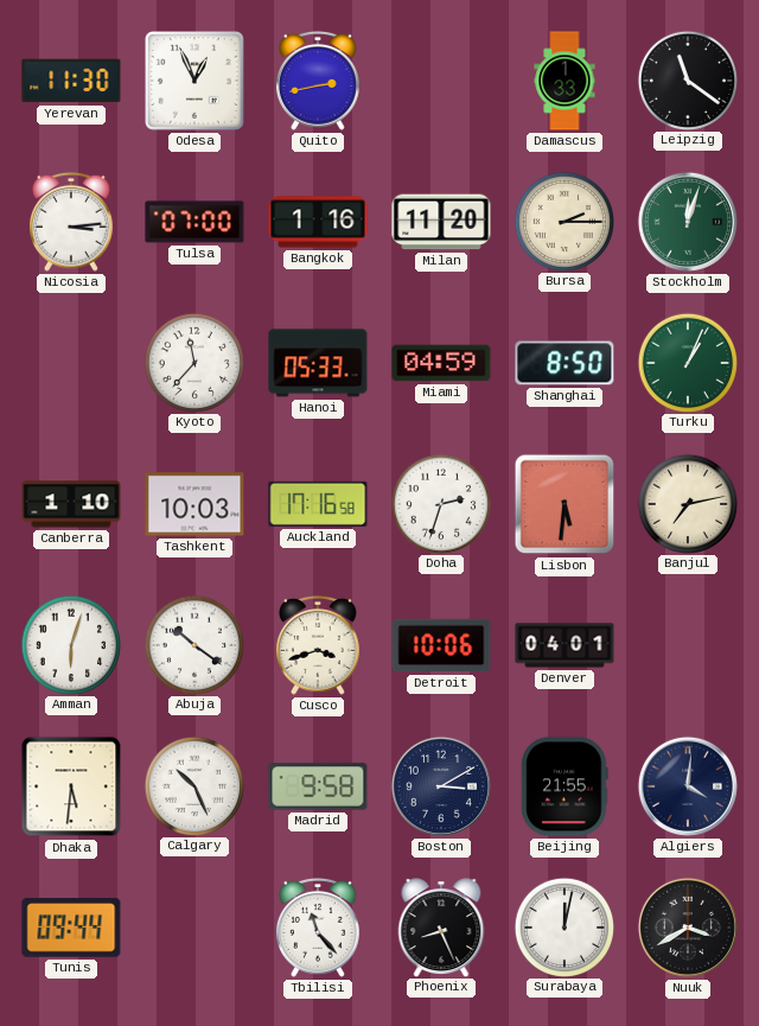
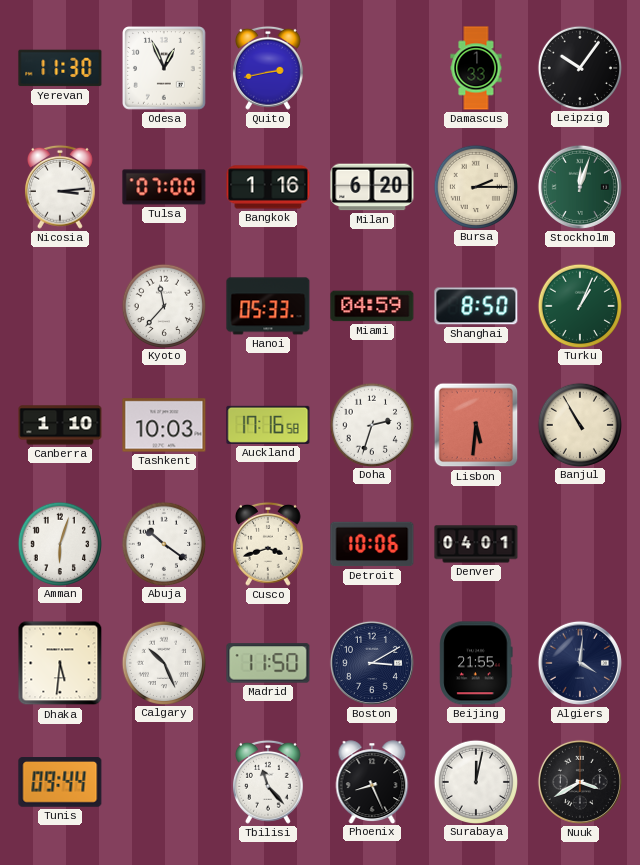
Leipzig: 11:21 -> 10:06 (579, 67)
Milan: 11:20 -> 6:20 (372, 187)
Banjul: 7:13 -> 10:55 (579, 424)
Madrid: 9:58 -> 11:50 (268, 663)
